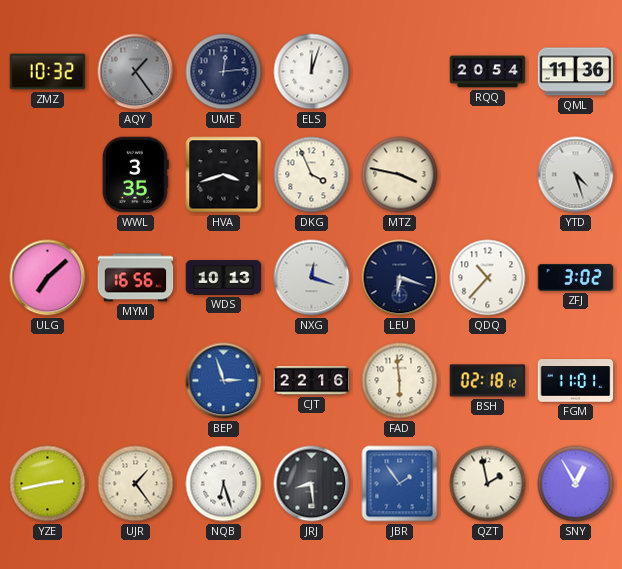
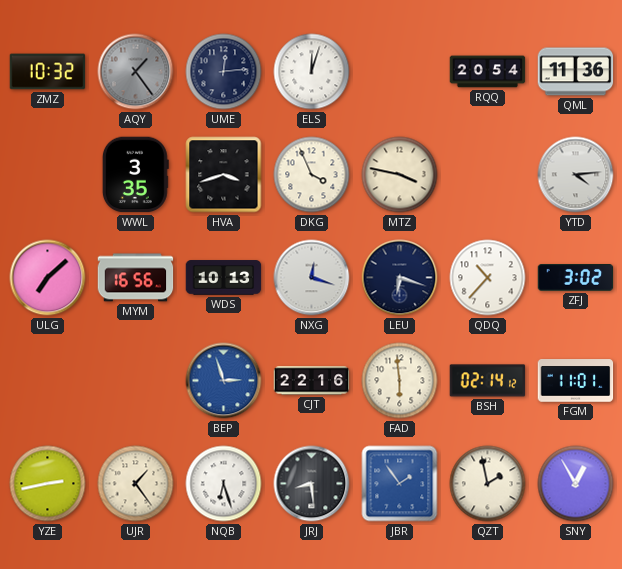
YTD: 4:27 -> 4:14 (576, 175)
BSH: 02:18 -> 02:14 (488, 381)
